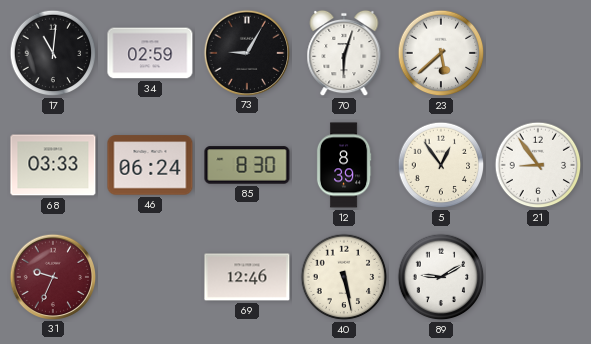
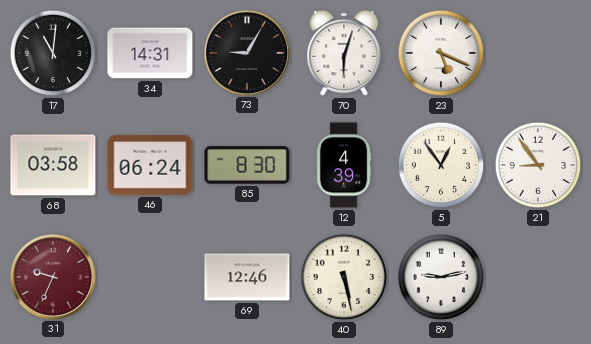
34: 02:59 -> 14:31 (150, 53)
23: 5:38 -> 5:19 (441, 53)
68: 03:33 -> 03:58 (53, 165)
12: 8:39 -> 4:39 (344, 165)
89: 9:10 -> 9:13 (441, 277)
